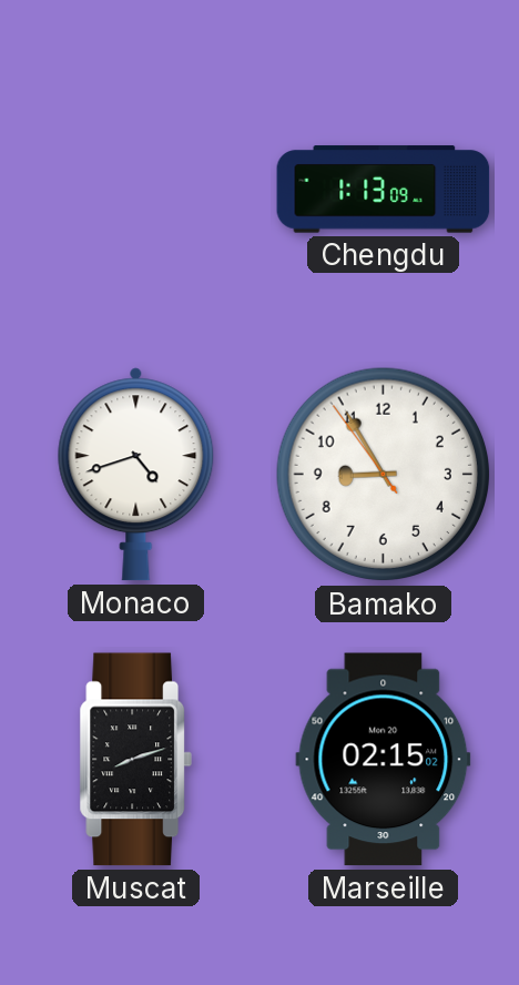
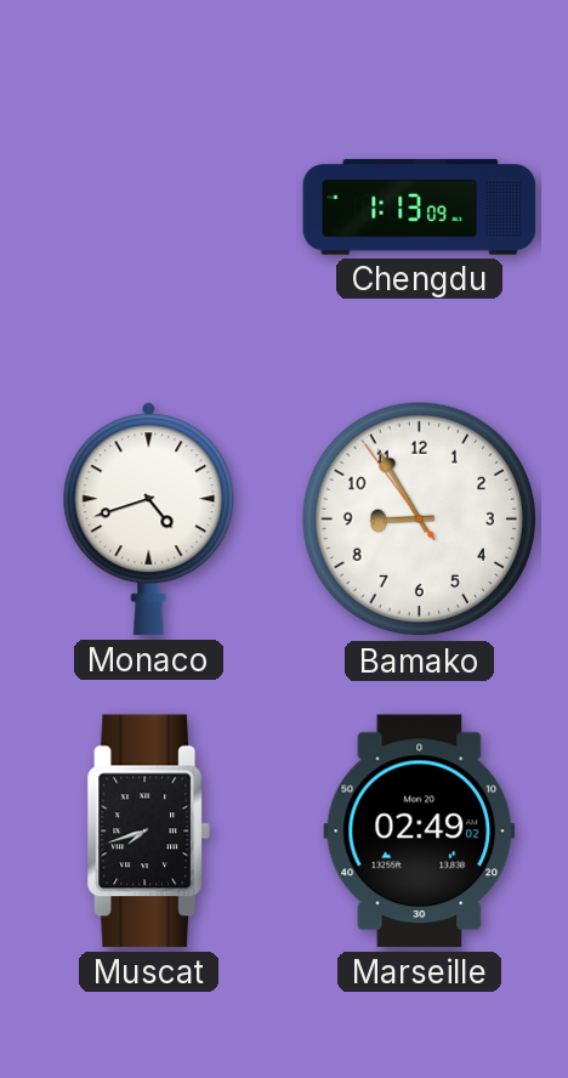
Muscat: 8:12 -> 7:42 (148, 832)
Marseille: 02:15 -> 02:49 (420, 832)
